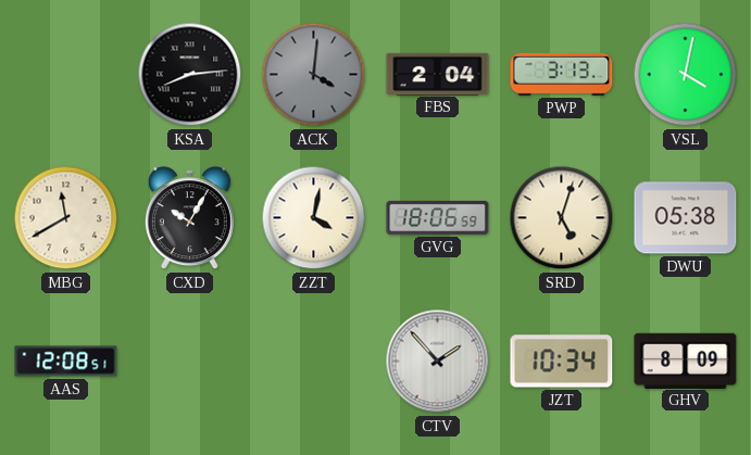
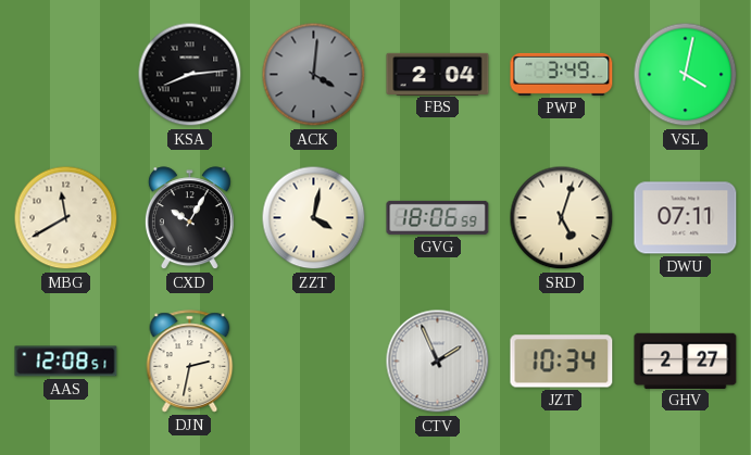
PWP: 3:13 -> 3:49 (562, 74)
DWU: 05:38 -> 07:11 (686, 218)
DJN: none -> 2:32 (190, 362)
CTV: 1:53 -> 1:56 (438, 362)
GHV: 8:09 -> 2:27 (686, 361)
